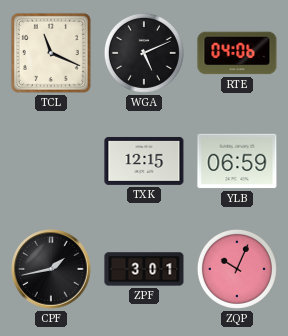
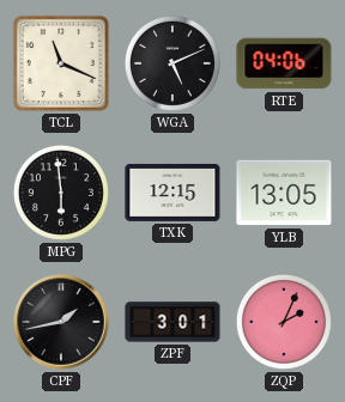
MPG: none -> 5:59 (61, 193)
YLB: 06:59 -> 13:05 (284, 193)
ZQP: 10:04 -> 2:04 (284, 322)
